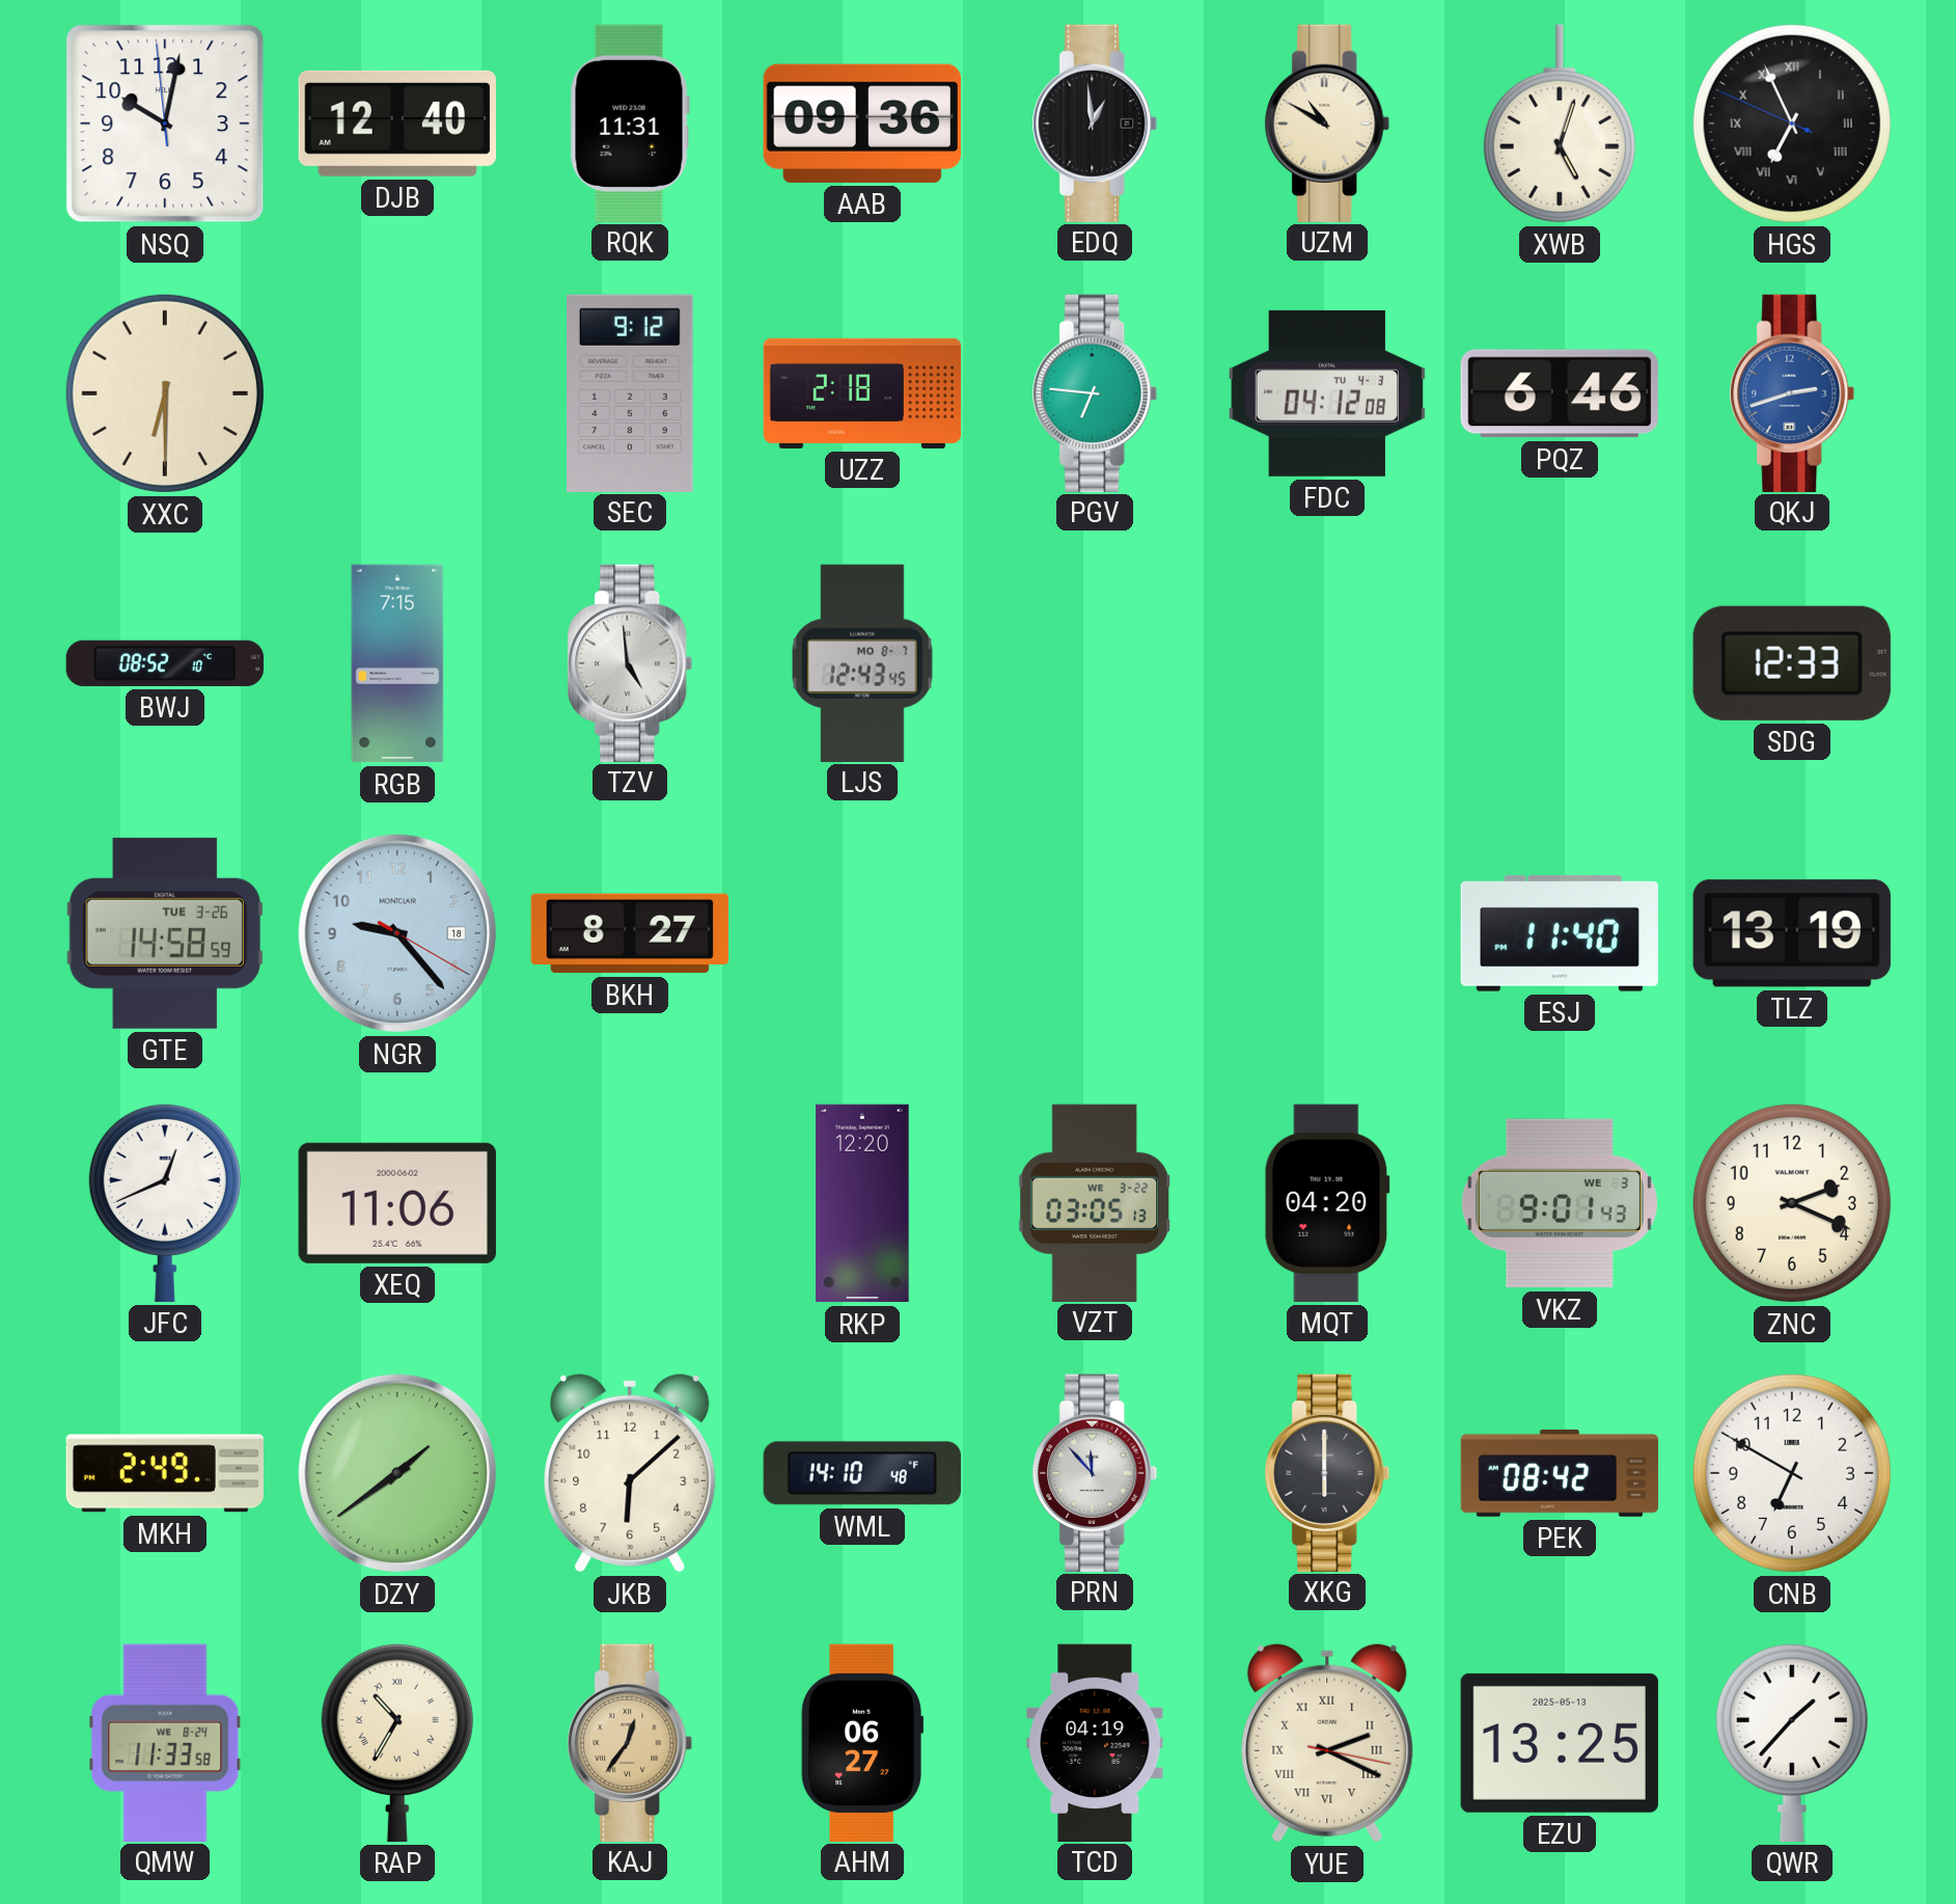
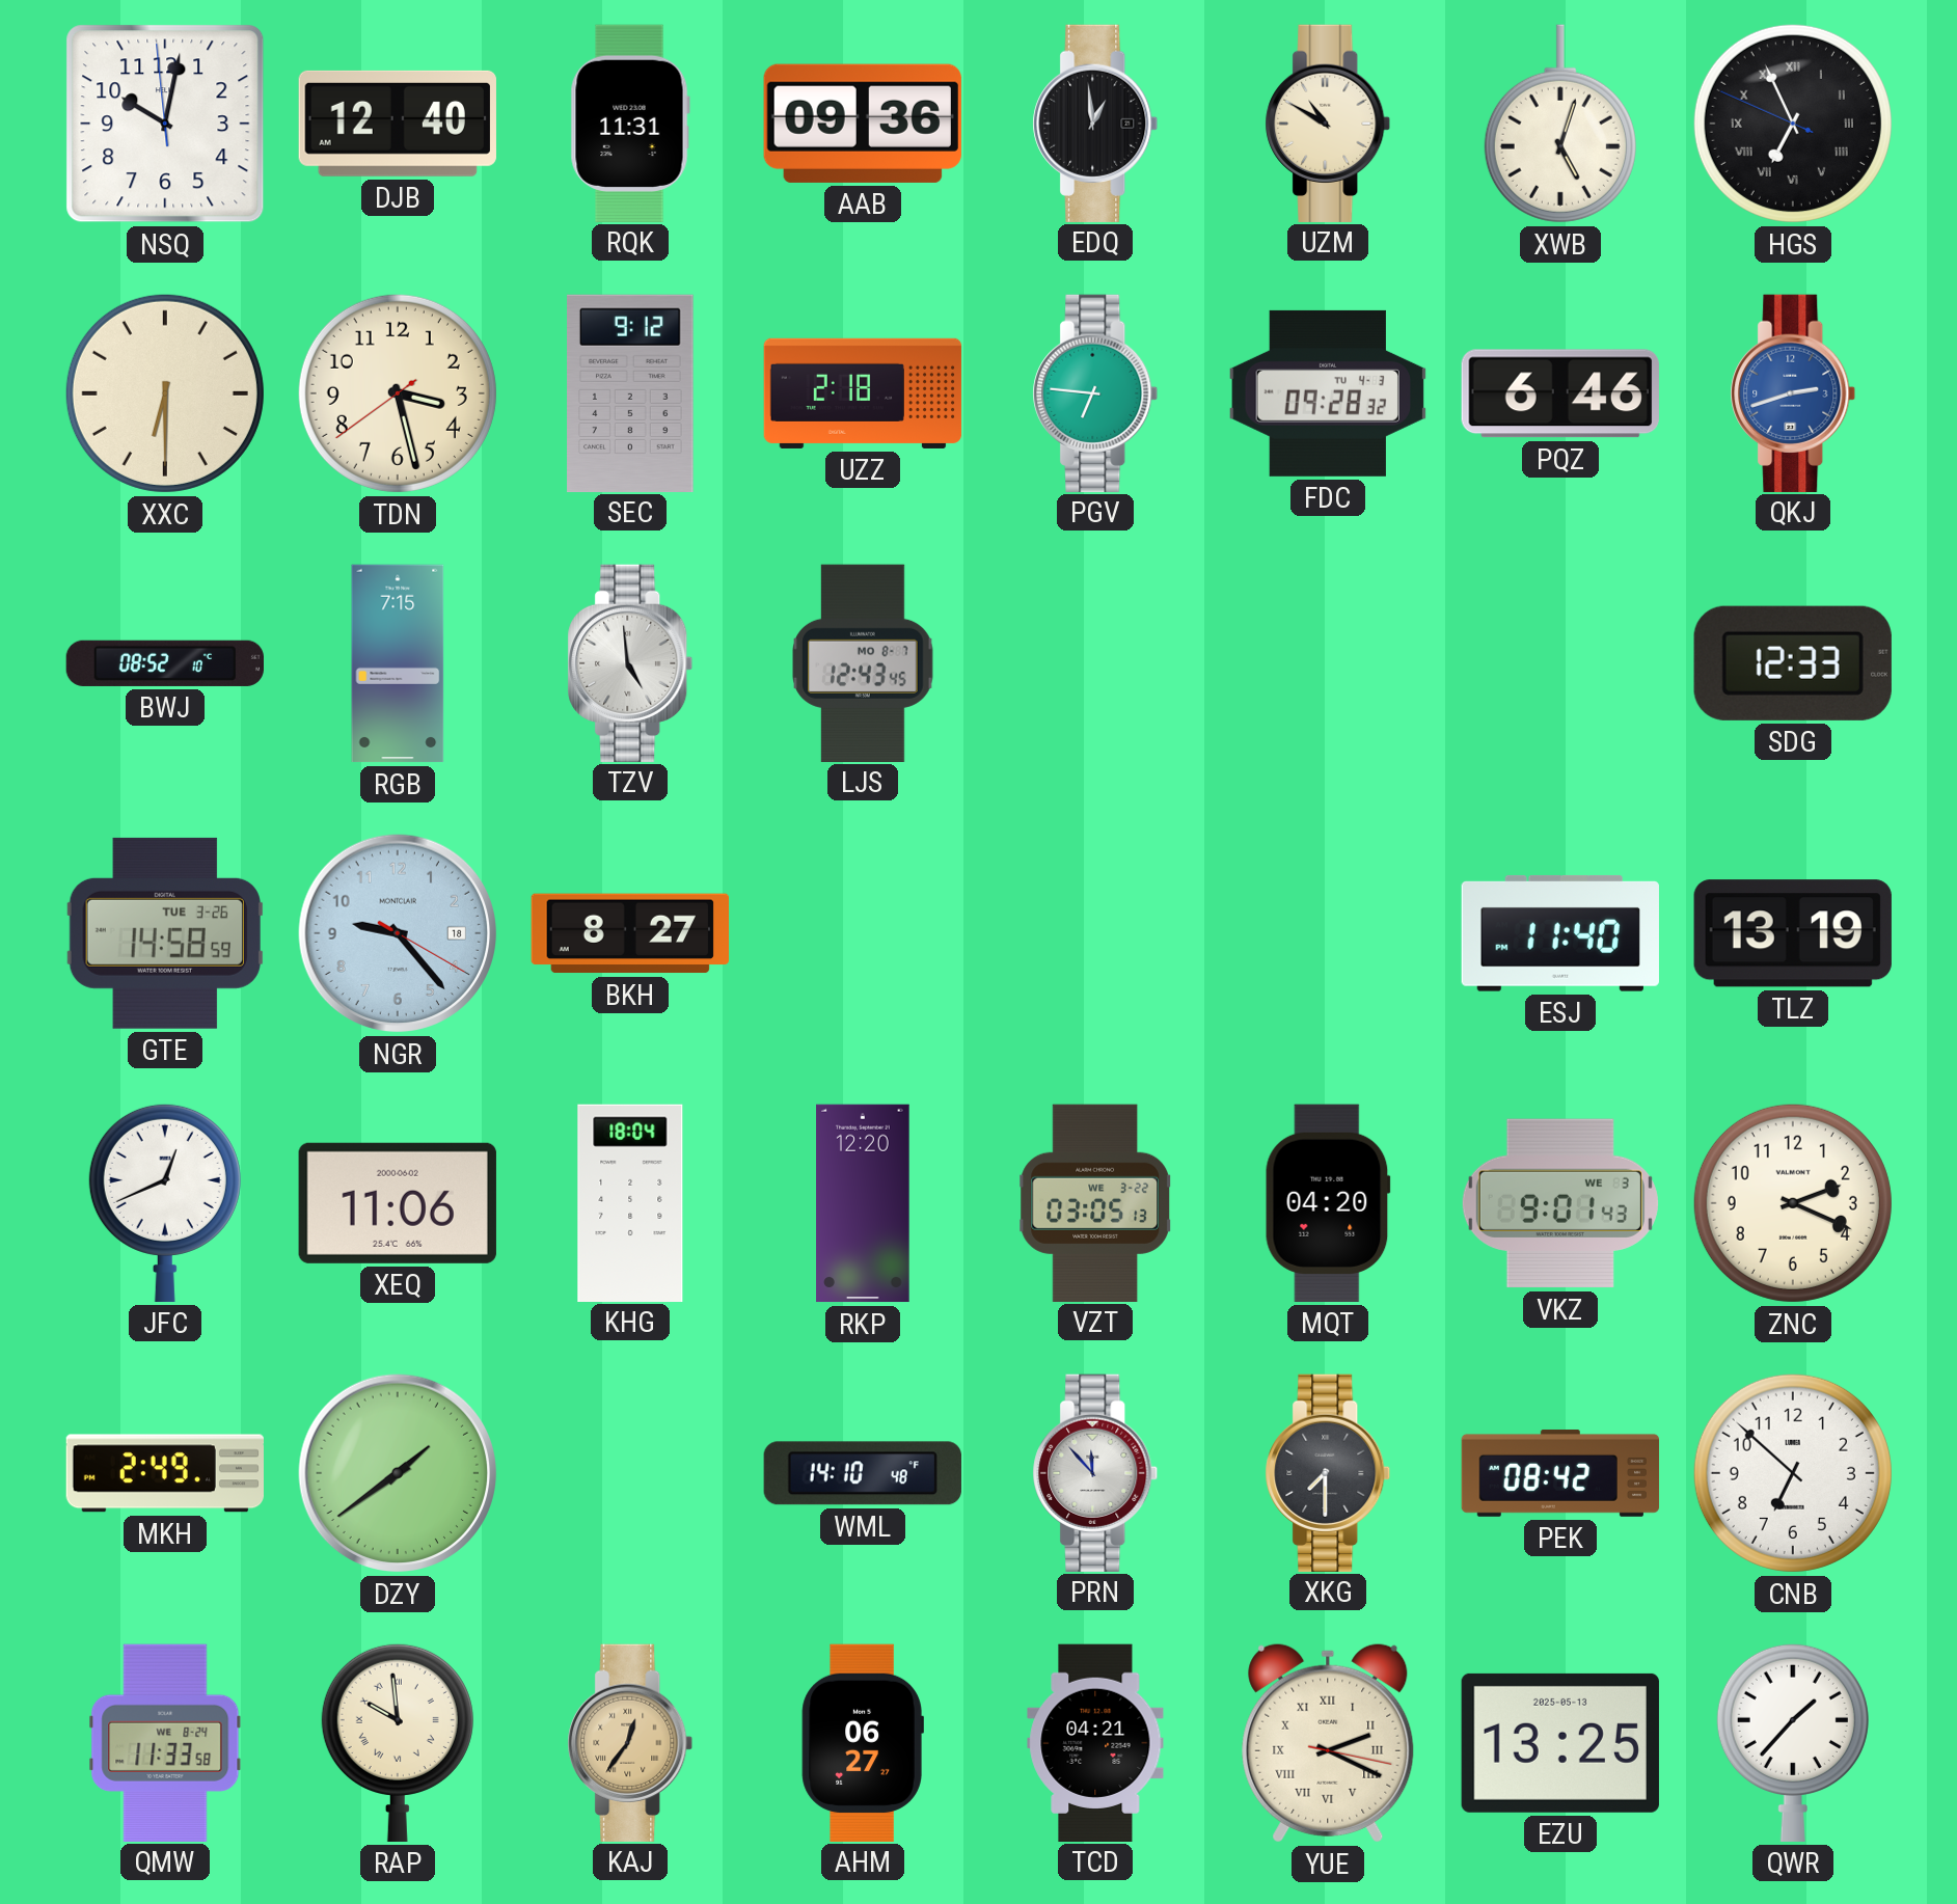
TDN: none -> 3:27 (398, 393)
FDC: 04:12 -> 09:28 (1328, 393)
KHG: none -> 18:04 (630, 1202)
JKB: 6:08 -> none (630, 1473)
XKG: 6:00 -> 7:30 (1328, 1472)
CNB: 6:50 -> 6:52 (1793, 1473)
RAP: 10:35 -> 9:59 (398, 1742)
TCD: 04:19 -> 04:21 (1095, 1742)
